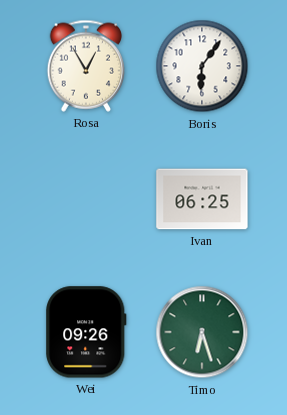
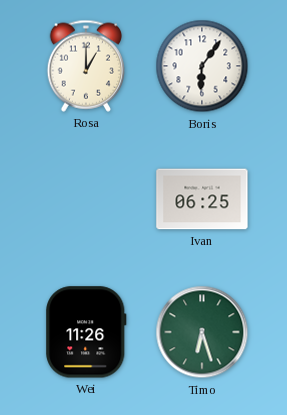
Rosa: 12:55 -> 1:00 (85, 66)
Wei: 09:26 -> 11:26 (87, 332)
